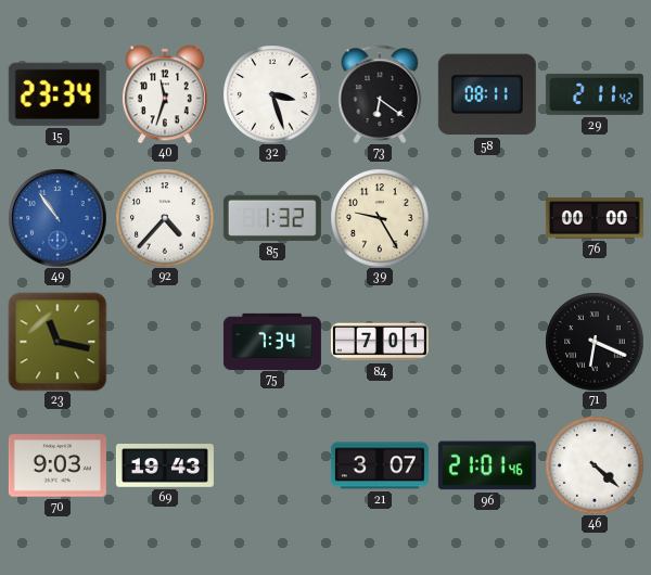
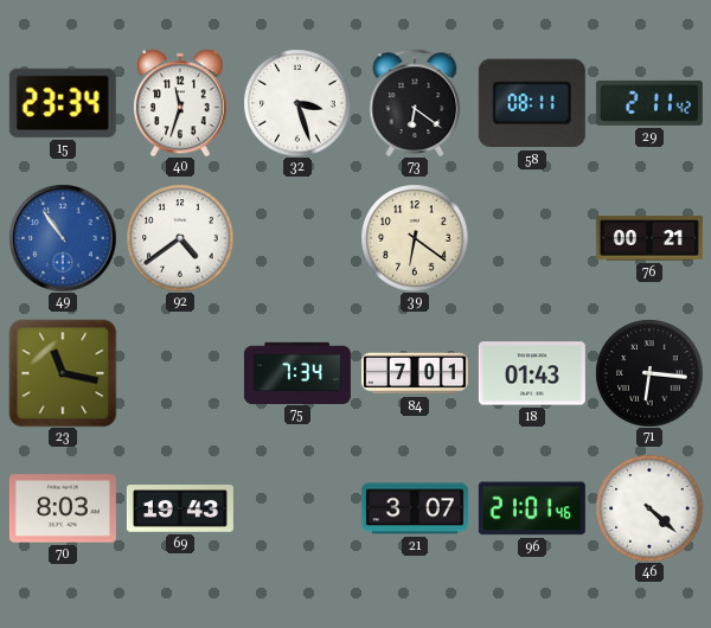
92: 4:37 -> 4:39 (180, 238)
85: 1:32 -> none (272, 218)
39: 9:25 -> 6:21 (415, 238)
76: 00:00 -> 00:21 (649, 238)
18: none -> 01:43 (532, 373)
71: 6:19 -> 6:16 (649, 373)
70: 9:03 -> 8:03 (63, 508)
